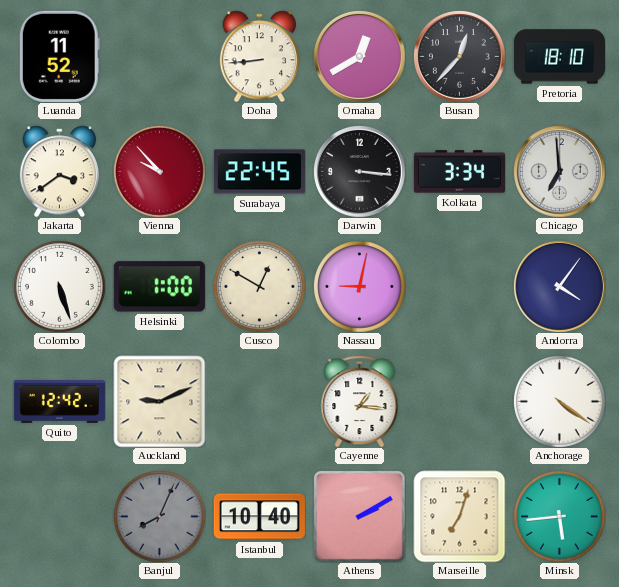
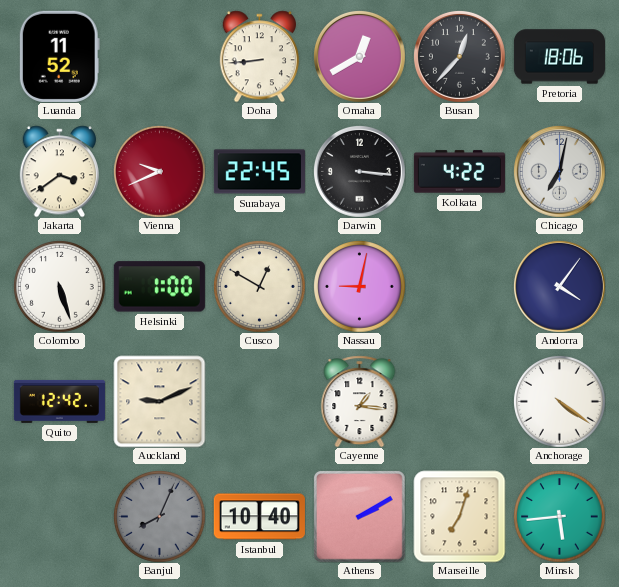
Pretoria: 18:10 -> 18:06 (559, 57)
Vienna: 9:53 -> 9:41 (160, 172)
Kolkata: 3:34 -> 4:22 (459, 172)
Chicago: 6:59 -> 7:02 (559, 171)
